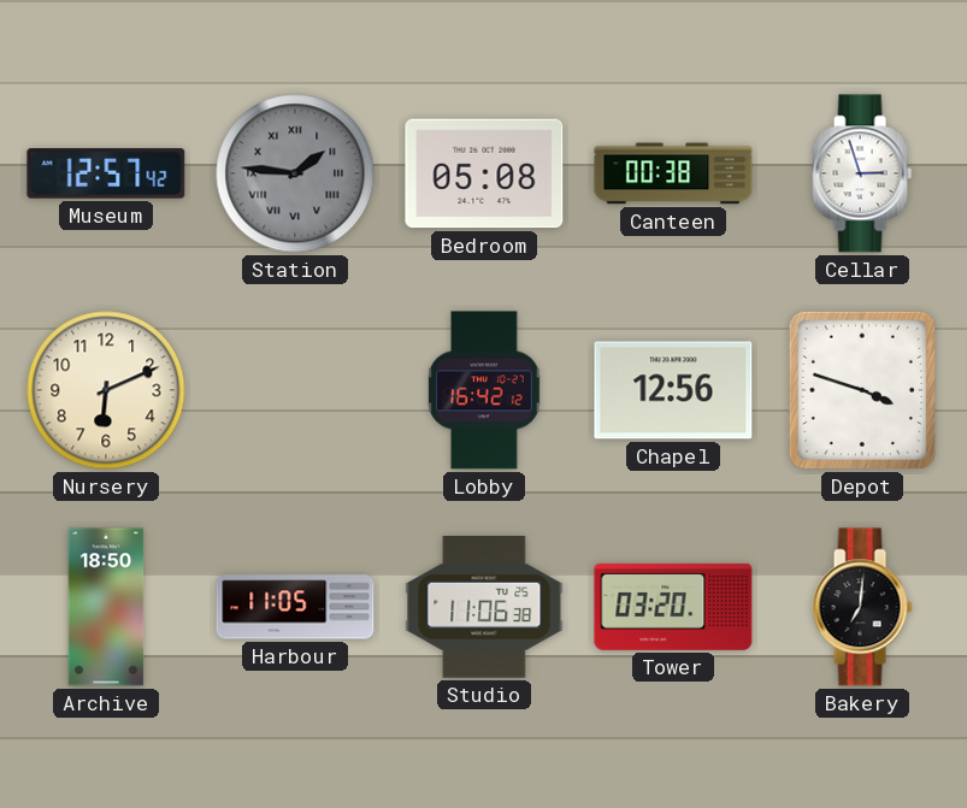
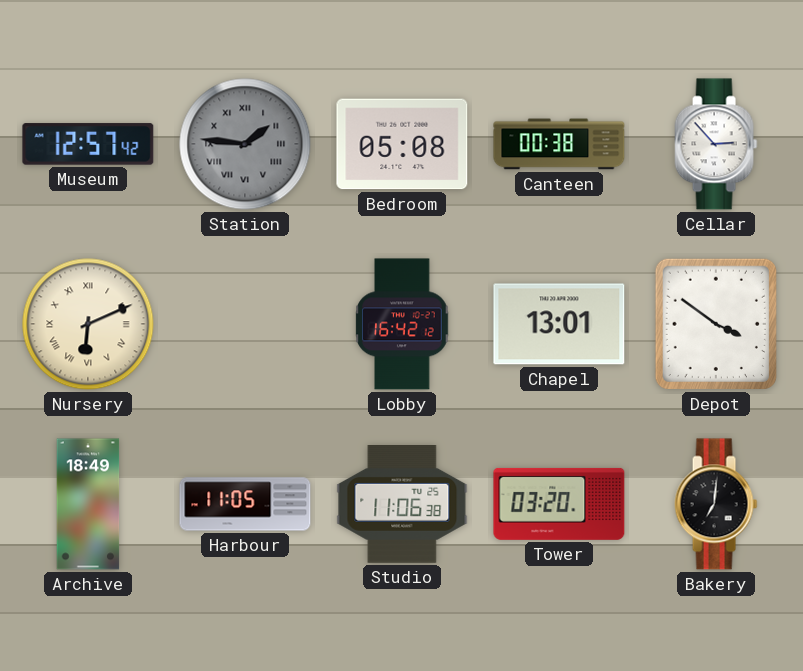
Cellar: 2:57 -> 2:53 (716, 144)
Nursery numerals: Arabic -> Roman (88, 324)
Chapel: 12:56 -> 13:01 (559, 324)
Depot: 3:48 -> 3:51 (716, 324)
Archive: 18:50 -> 18:49 (88, 504)
